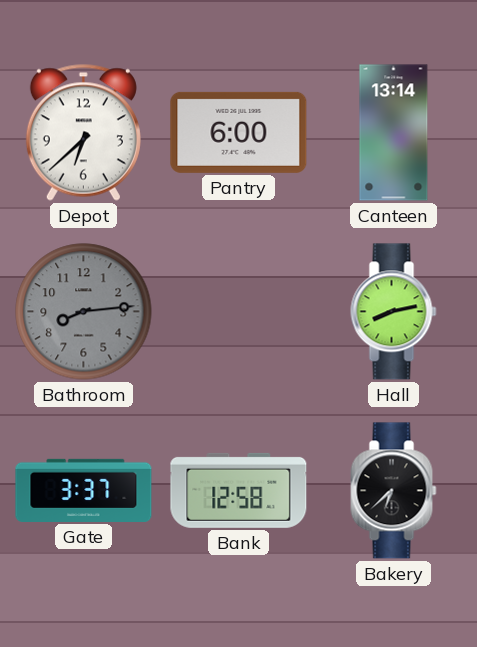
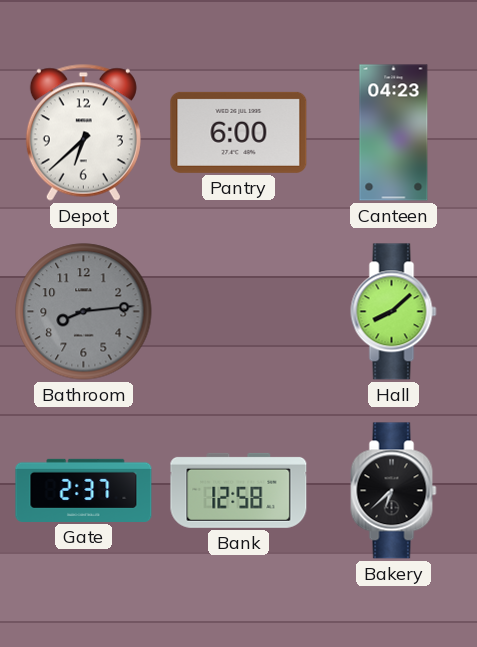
Canteen: 13:14 -> 04:23 (394, 133)
Hall: 8:13 -> 8:08 (394, 312)
Gate: 3:37 -> 2:37 (84, 490)
